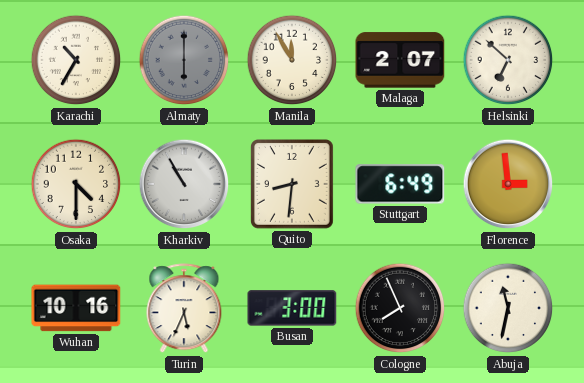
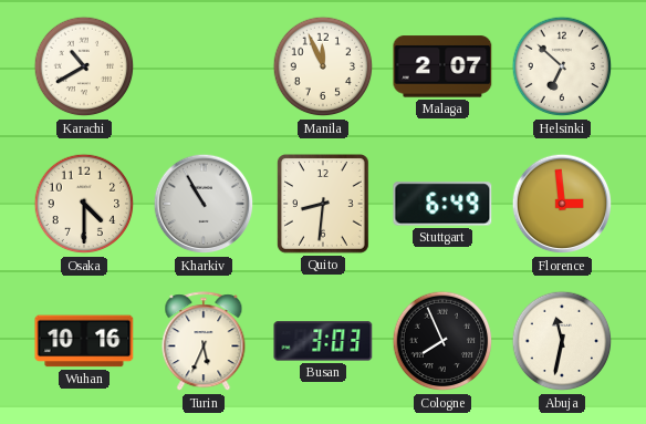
Karachi: 10:35 -> 10:40 (84, 66)
Almaty: 6:00 -> none (184, 60)
Manila: 11:55 -> 11:56 (323, 66)
Busan: 3:00 -> 3:03 (323, 341)
